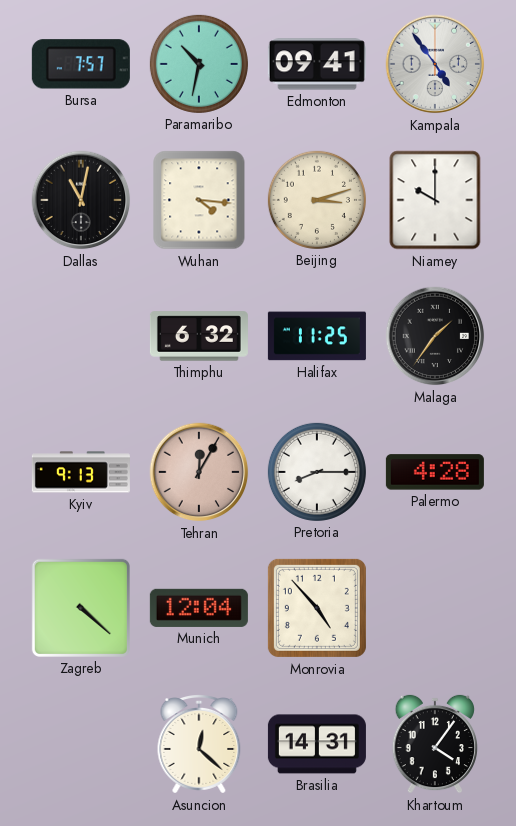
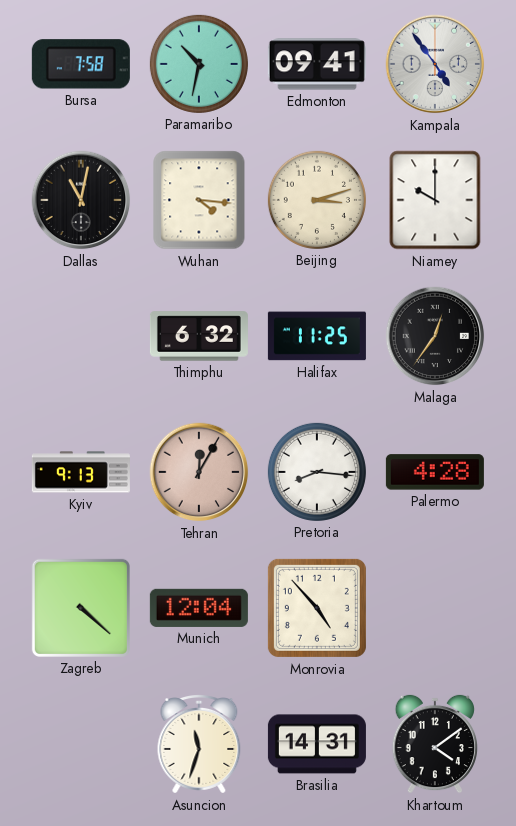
Bursa: 7:57 -> 7:58 (81, 64)
Malaga: 1:36 -> 12:36 (435, 336)
Pretoria: 8:15 -> 8:16 (317, 472)
Asuncion: 12:22 -> 11:33 (199, 745)
Khartoum: 4:06 -> 4:09 (434, 744)
